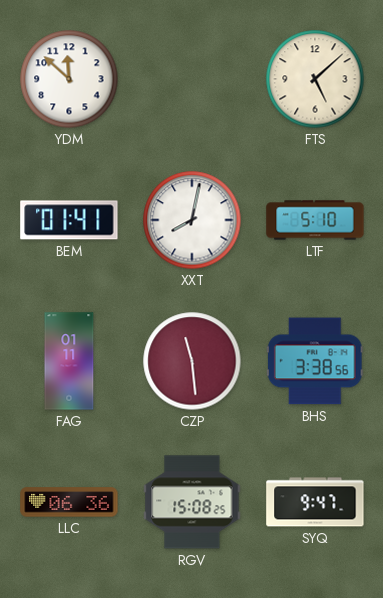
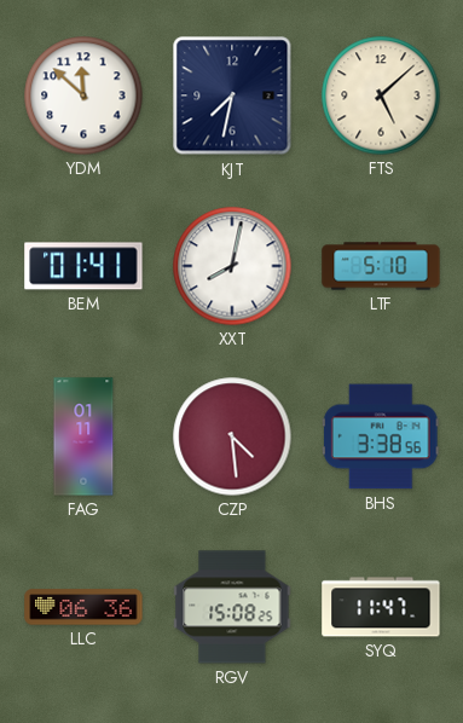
KJT: none -> 7:32 (232, 96)
CZP: 11:29 -> 4:29 (232, 436)
SYQ: 9:47 -> 11:47 (381, 607)
